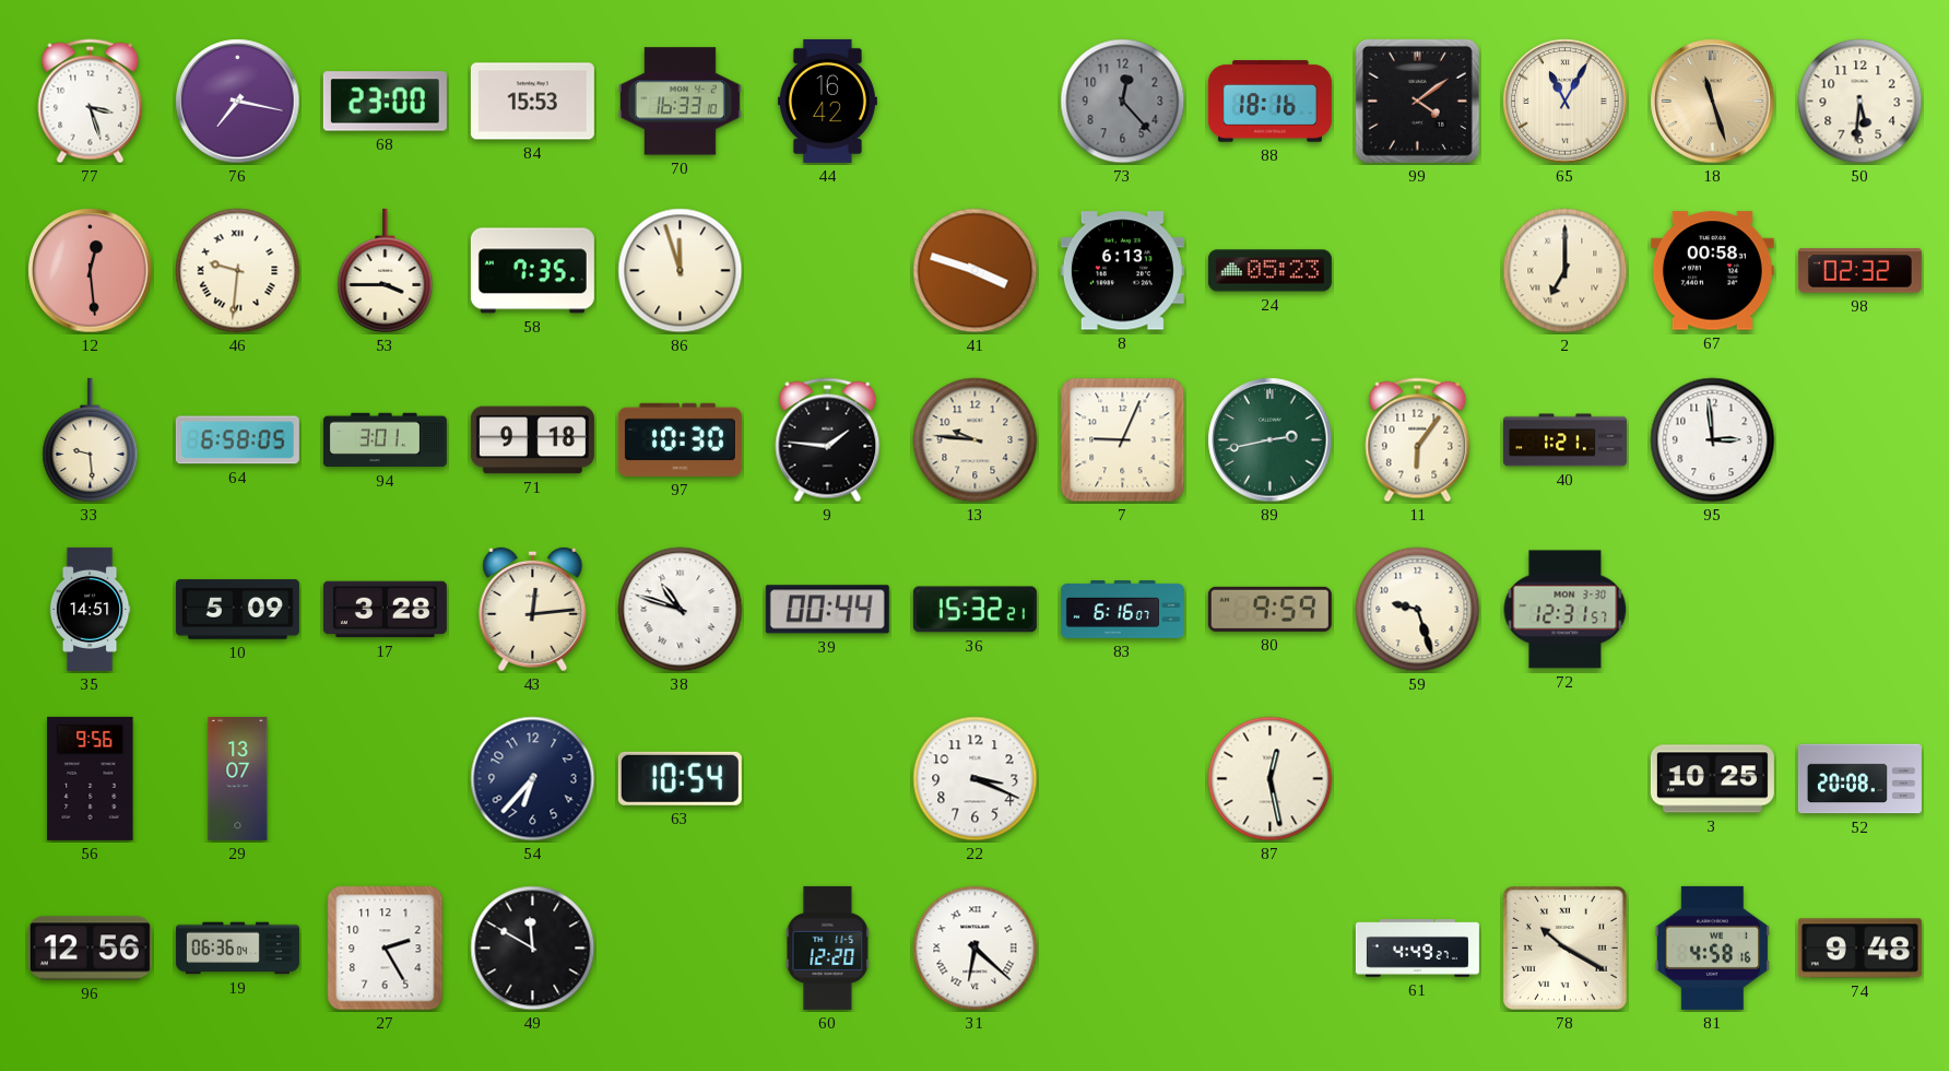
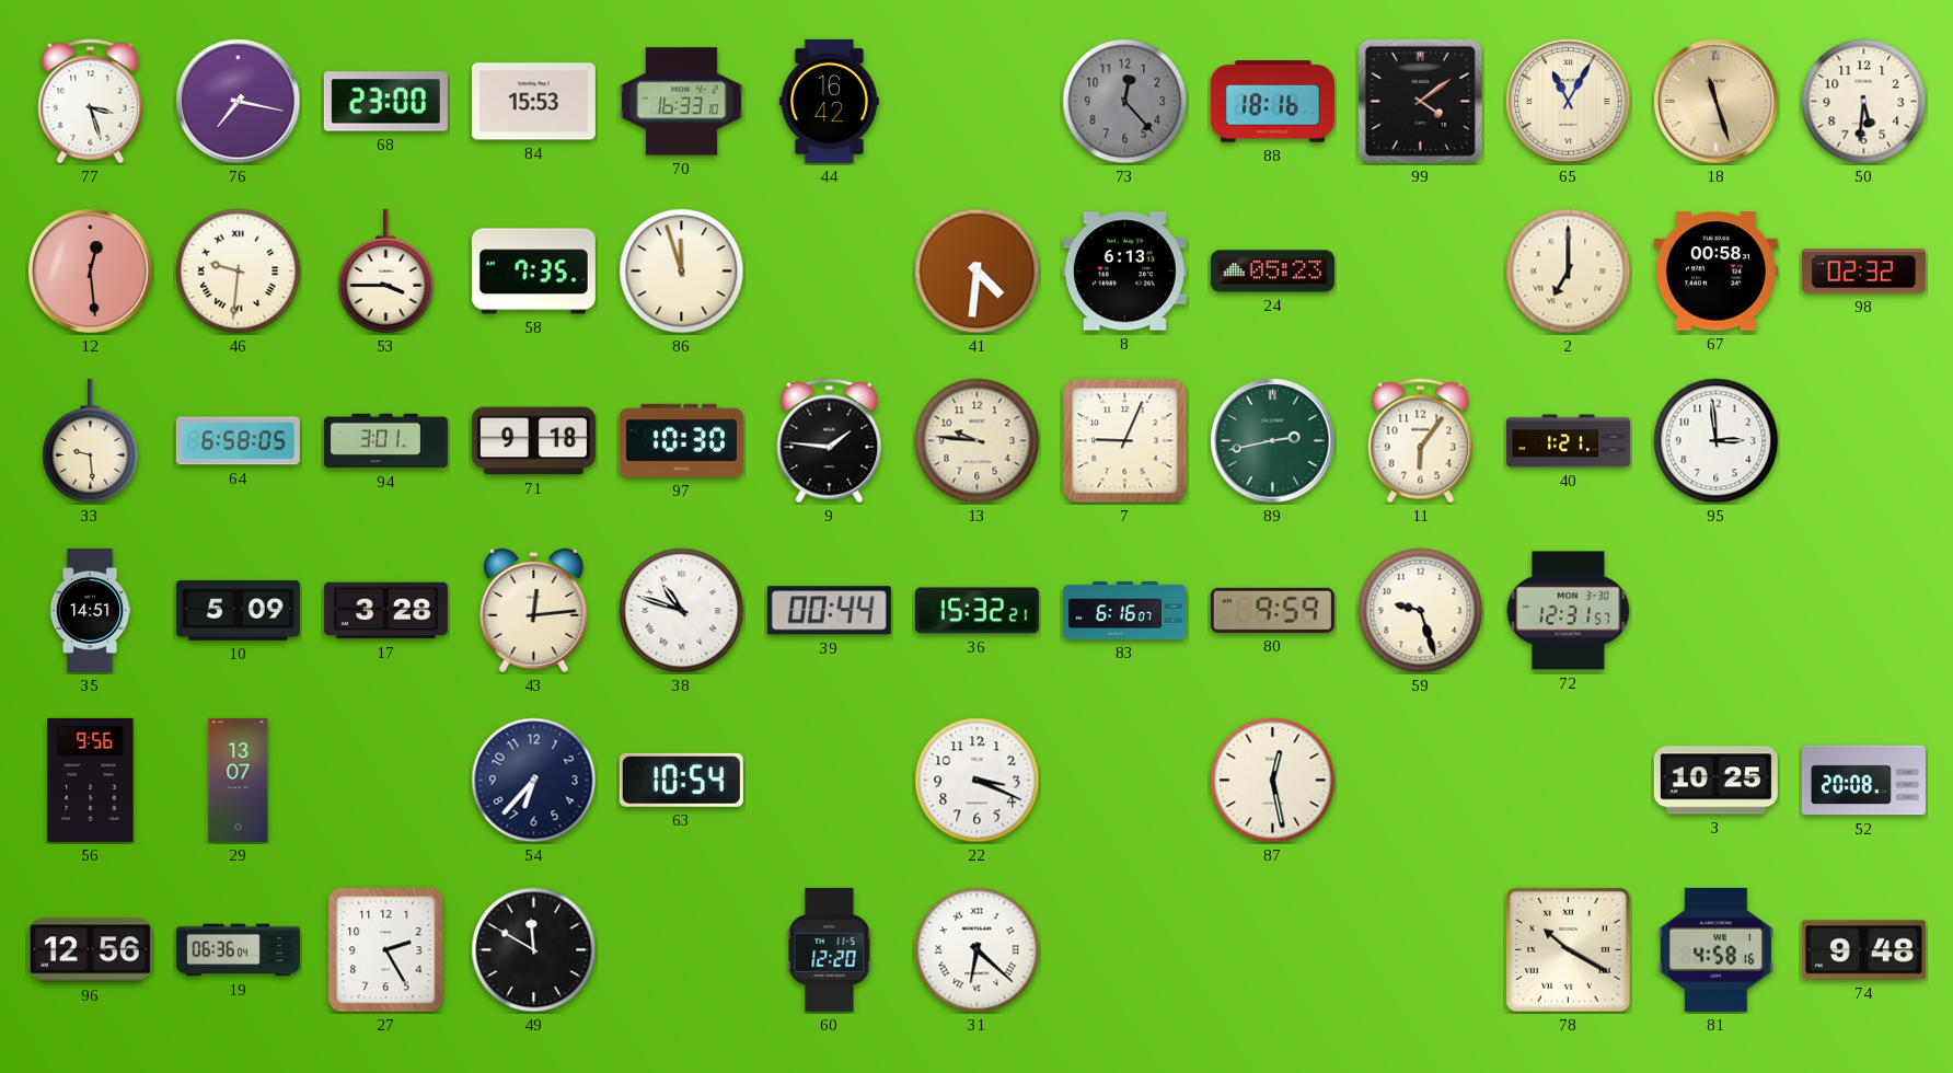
41: 3:48 -> 4:31 (978, 272)
61: 4:49 -> none (1417, 949)
